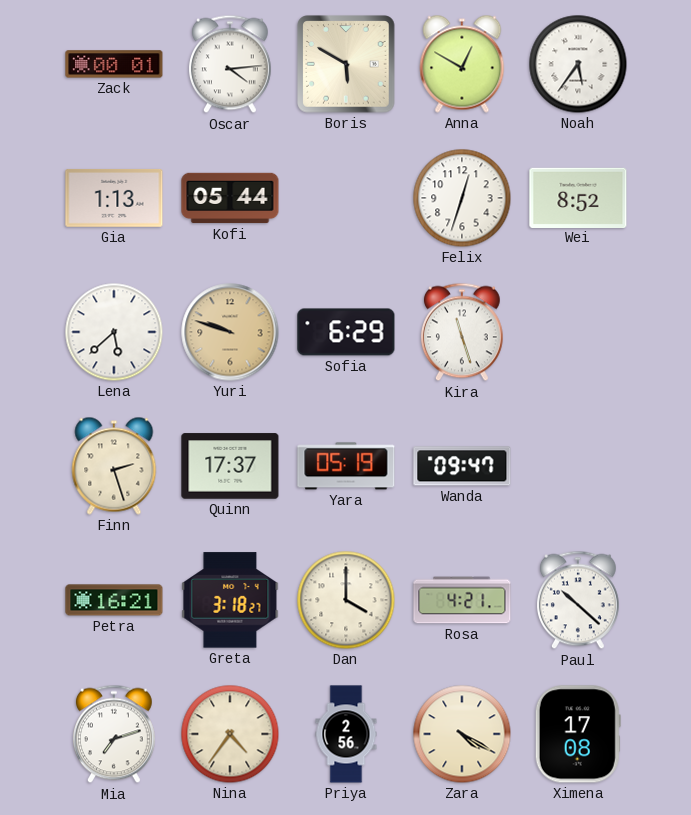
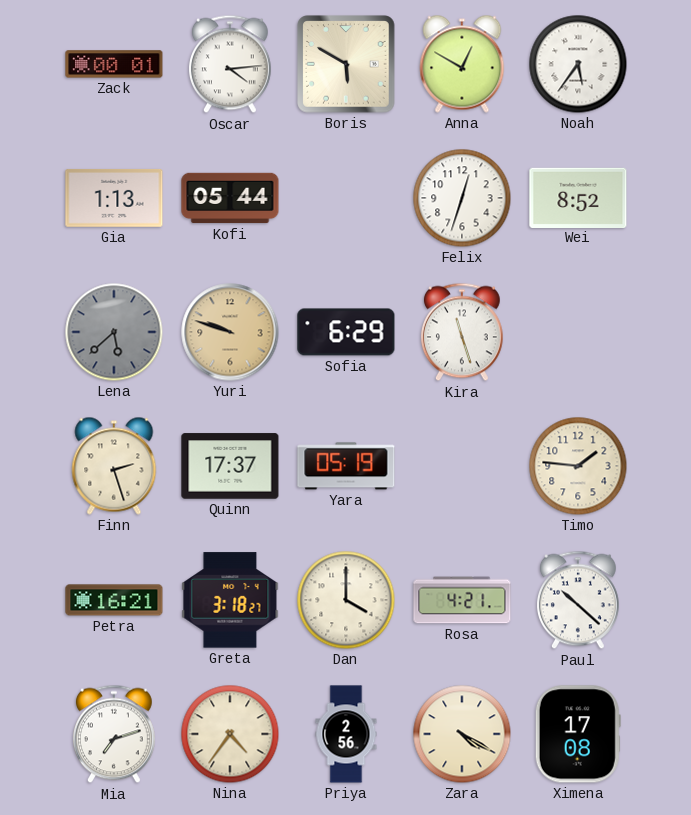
Lena dial: white -> grey (114, 332)
Wanda: 09:47 -> none (462, 466)
Timo: none -> 1:46 (578, 466)
